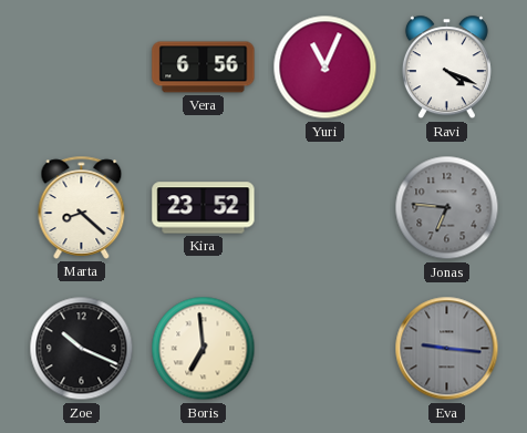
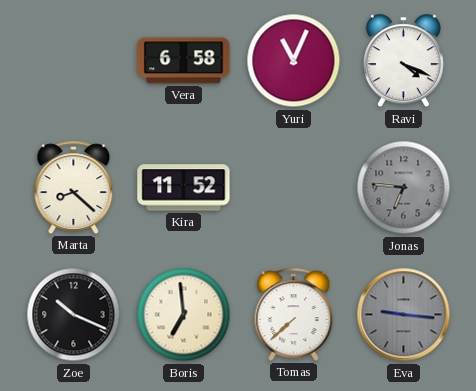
Vera: 6:56 -> 6:58 (184, 61)
Kira: 23:52 -> 11:52 (184, 188)
Tomas: none -> 7:38 (294, 314)
